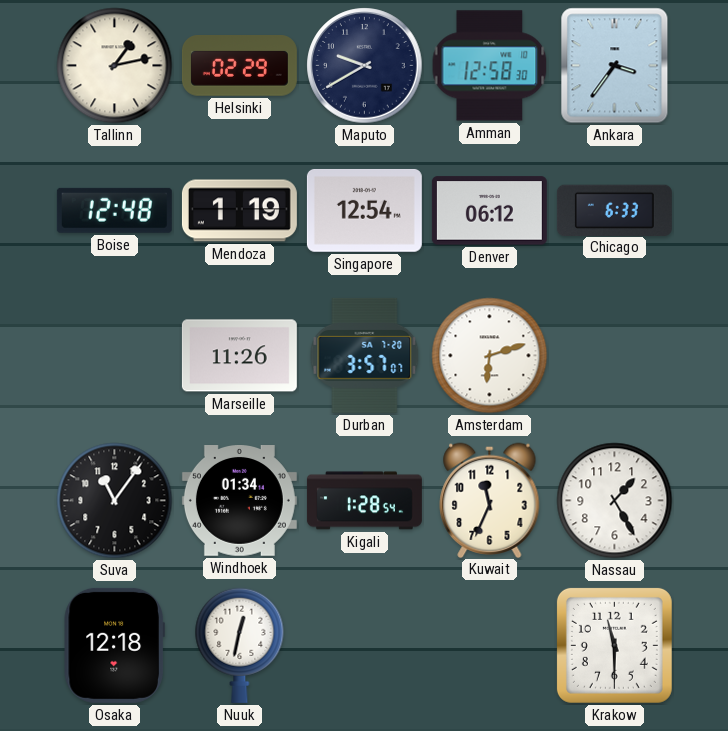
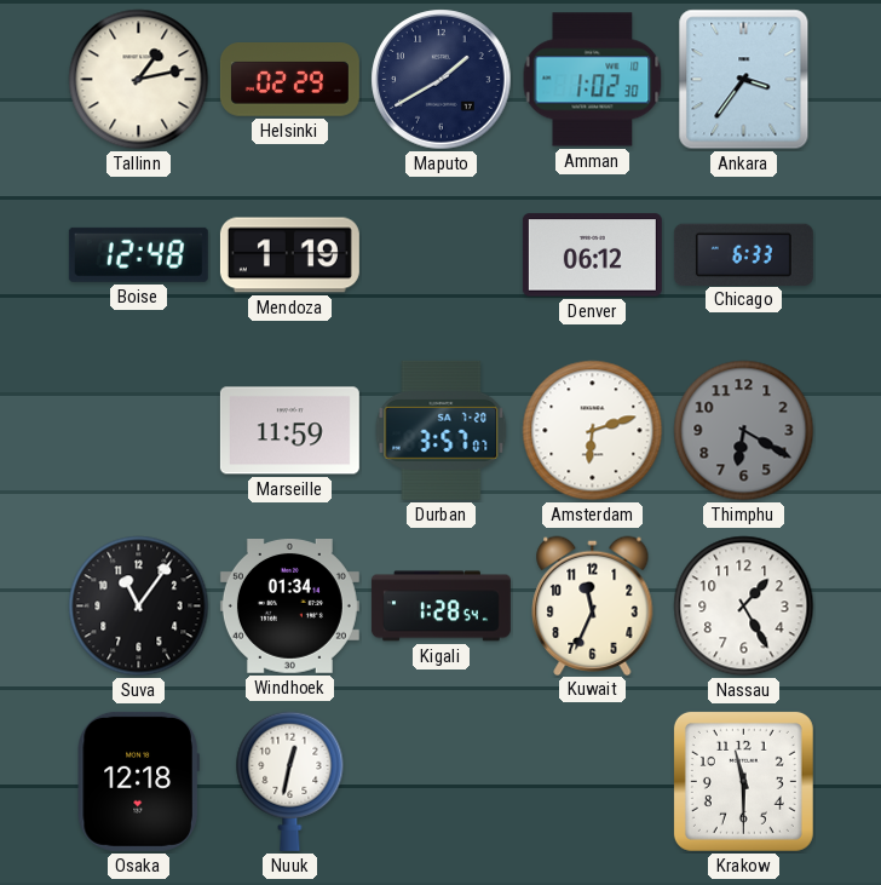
Maputo: 9:40 -> 1:40 (442, 80)
Amman: 12:58 -> 1:02 (593, 80)
Singapore: 12:54 -> none (364, 210)
Marseille: 11:26 -> 11:59 (289, 431)
Thimphu: none -> 6:20 (744, 431)
